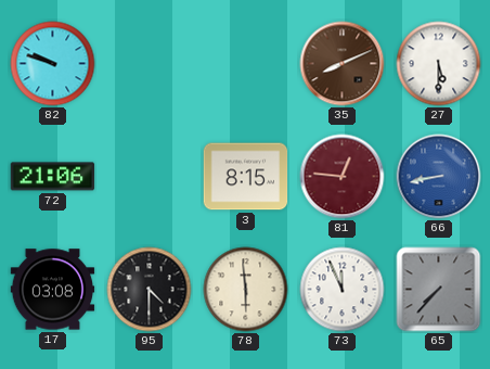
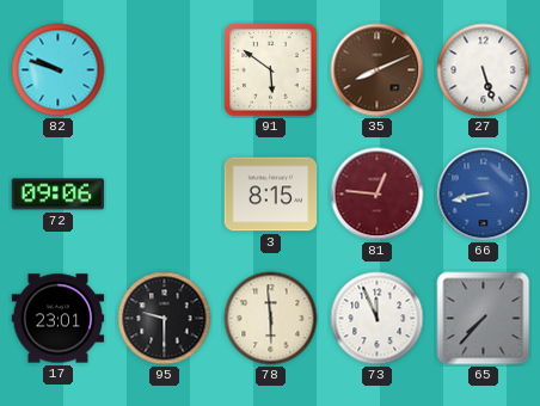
91: none -> 5:51 (271, 70)
27: 5:30 -> 5:27 (484, 70)
72: 21:06 -> 09:06 (59, 195)
17: 03:08 -> 23:01 (59, 319)
95: 4:30 -> 9:30 (165, 319)
